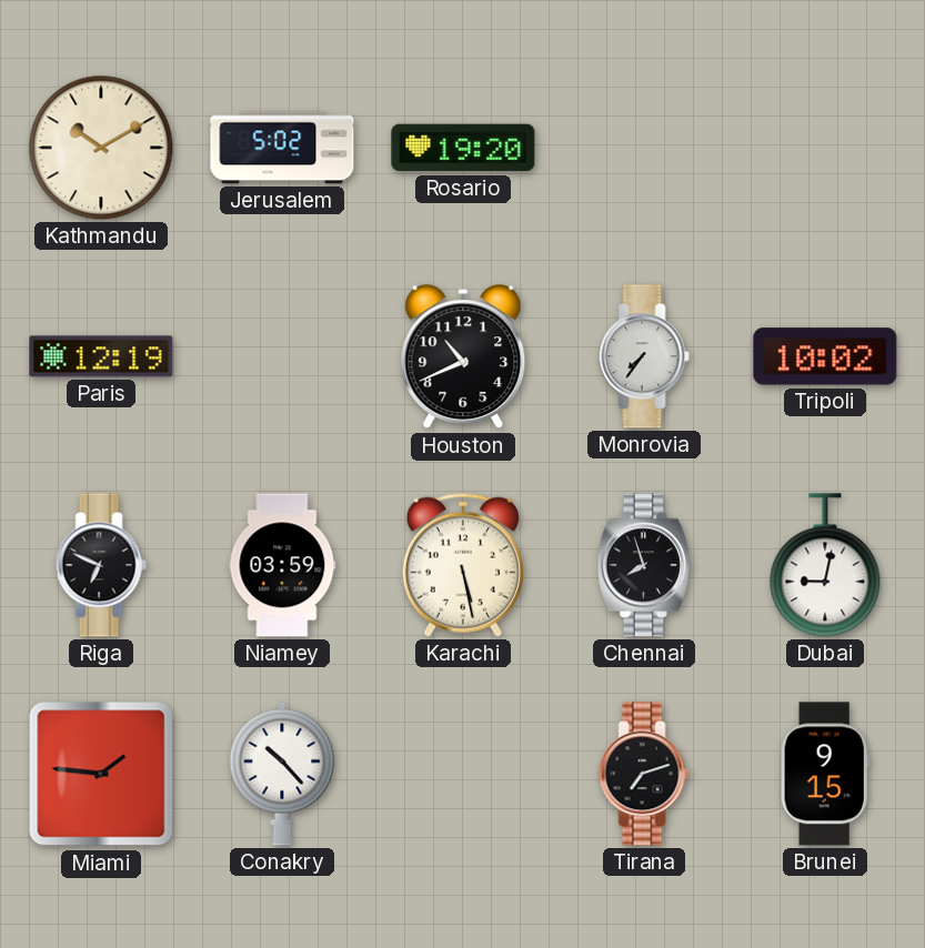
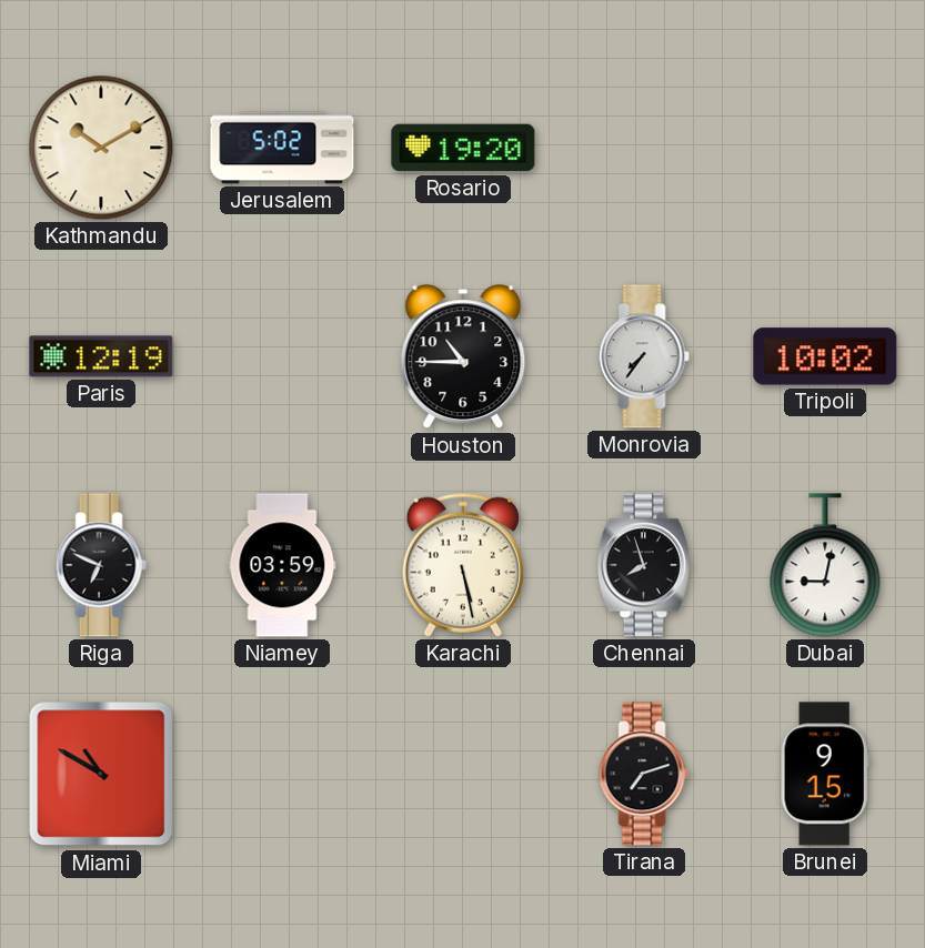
Houston: 10:41 -> 10:45 (463, 357)
Miami: 1:46 -> 10:50 (101, 774)
Conakry: 10:23 -> none (282, 774)
